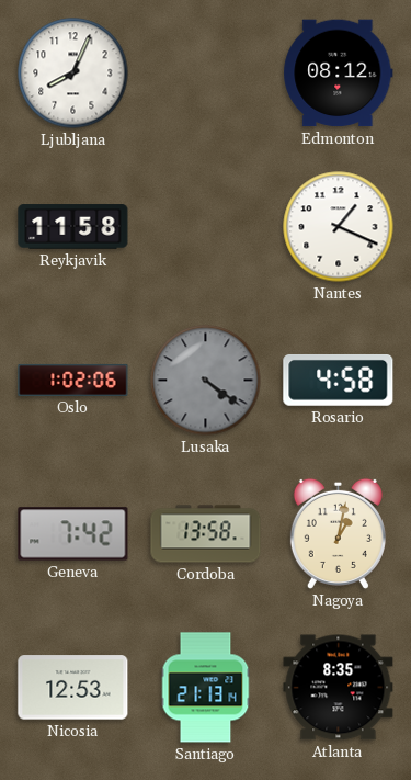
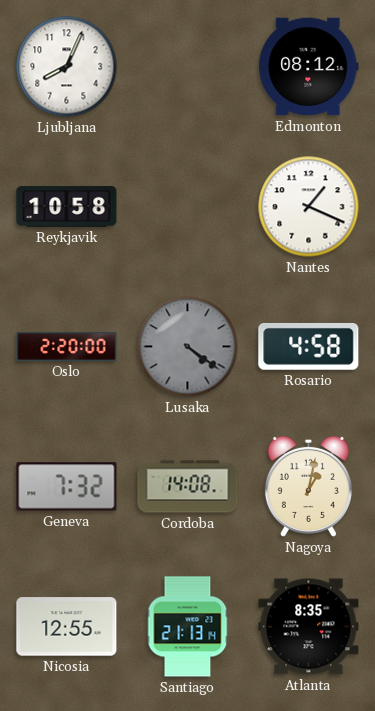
Reykjavik: 11:58 -> 10:58 (67, 207)
Oslo: 1:02 -> 2:20 (67, 346)
Geneva: 7:42 -> 7:32 (67, 487)
Cordoba: 13:58 -> 14:08 (188, 487)
Nicosia: 12:53 -> 12:55 (67, 627)
